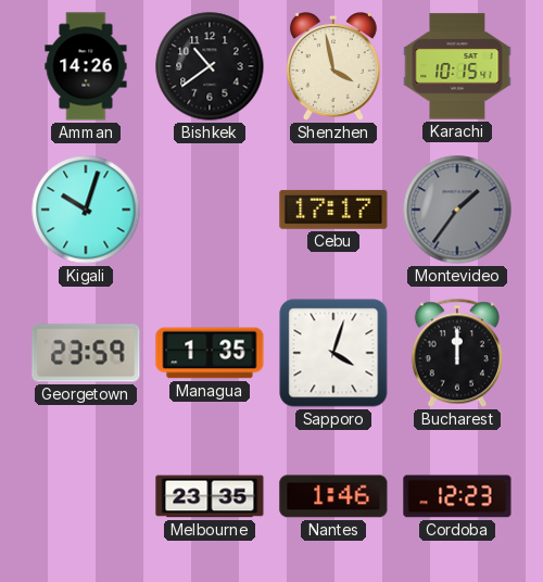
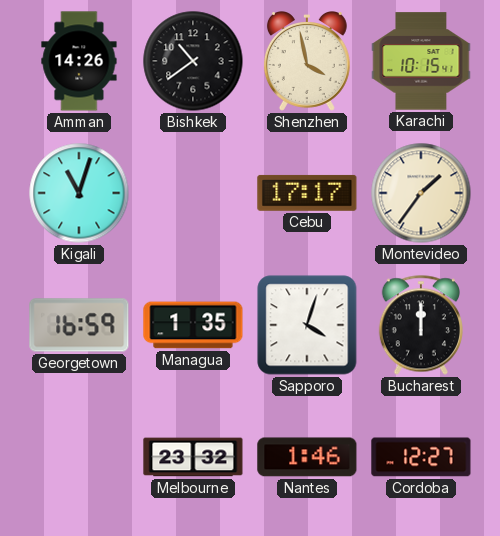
Kigali: 10:03 -> 11:03 (79, 193)
Montevideo dial: grey -> cream (421, 193)
Georgetown: 23:59 -> 16:59 (79, 325)
Melbourne: 23:35 -> 23:32 (193, 457)
Cordoba: 12:23 -> 12:27 (421, 457)
